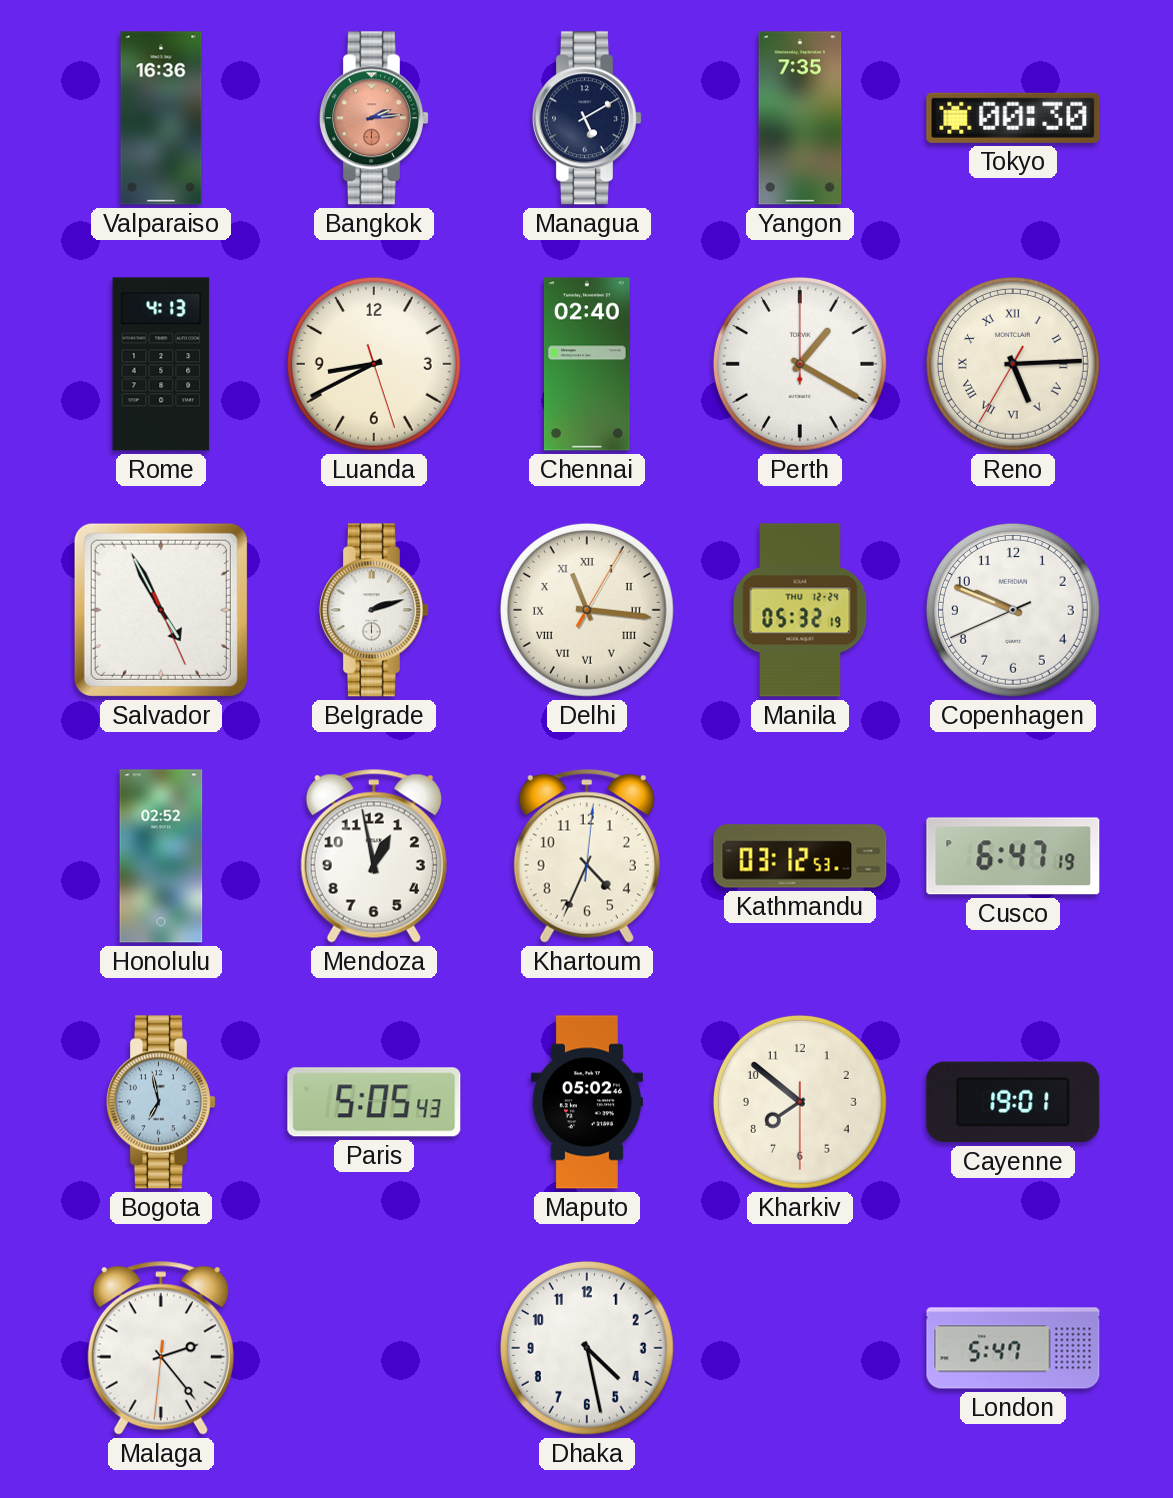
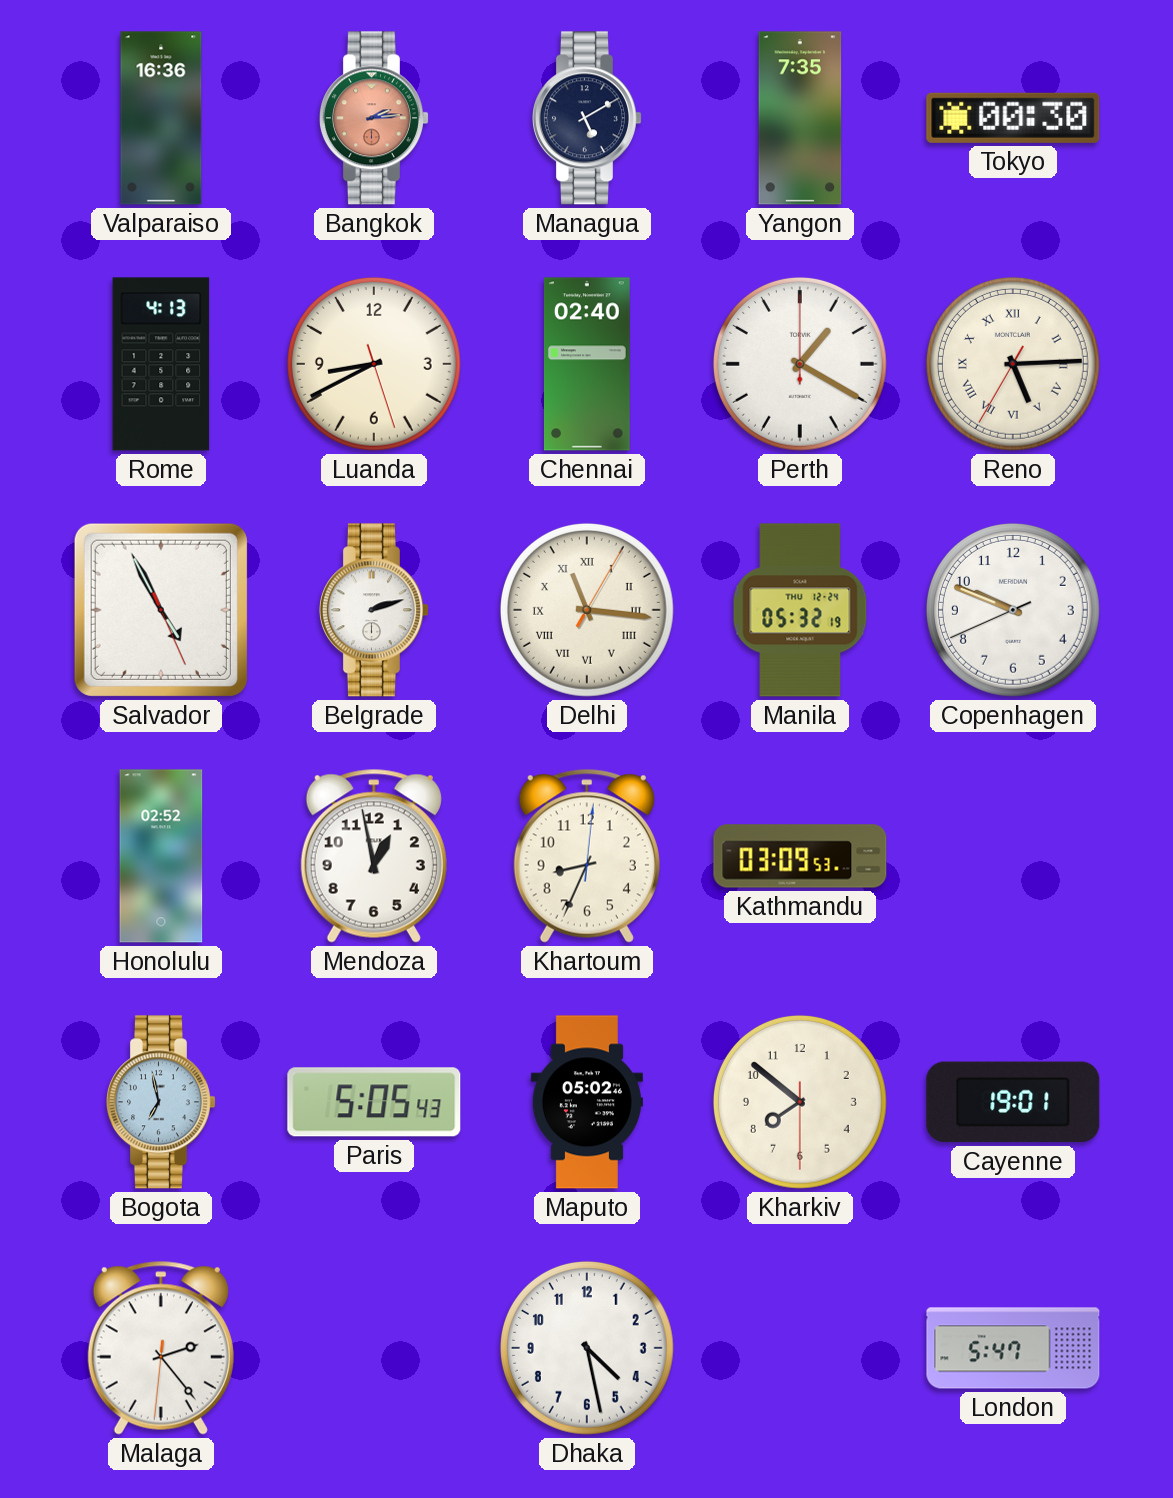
Khartoum: 4:34 -> 8:34 (587, 856)
Kathmandu: 03:12 -> 03:09 (800, 856)
Cusco: 6:47 -> none (1013, 856)
